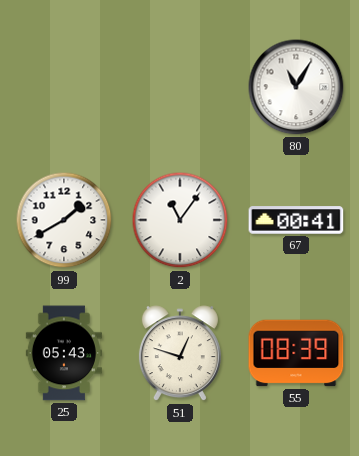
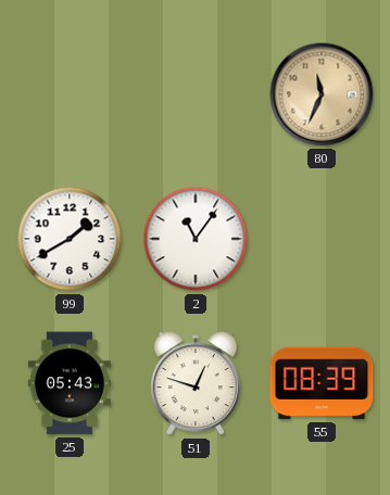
80: 11:05 -> 11:34 (322, 94)
80 dial: white -> champagne (322, 94)
67: 00:41 -> none (296, 220)
